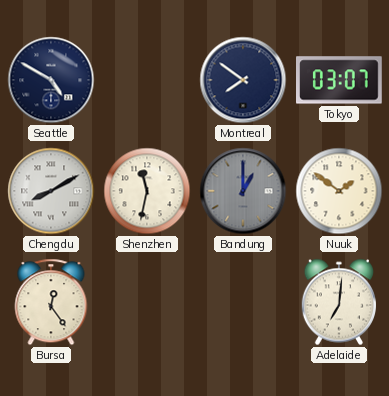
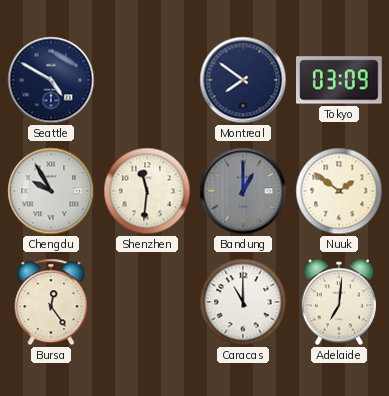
Tokyo: 03:07 -> 03:09 (340, 80)
Chengdu: 8:10 -> 9:55 (51, 191)
Shenzhen: 11:32 -> 11:31 (147, 191)
Caracas: none -> 11:00 (243, 302)
